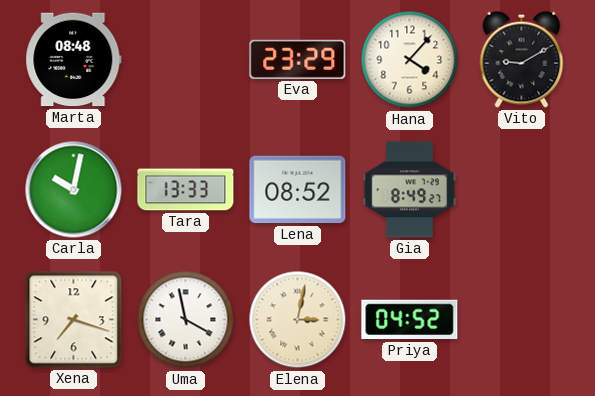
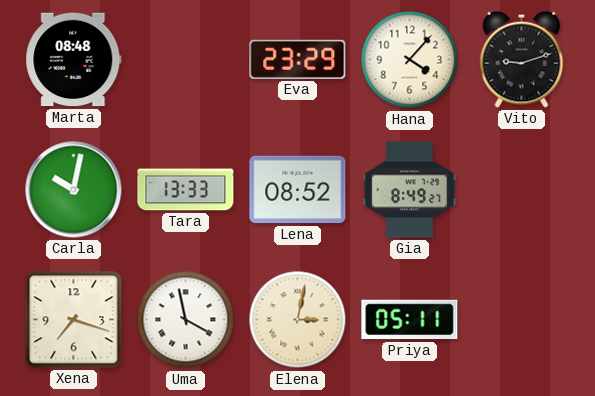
Vito: 9:10 -> 9:12 (522, 59)
Priya: 04:52 -> 05:11 (410, 320)
